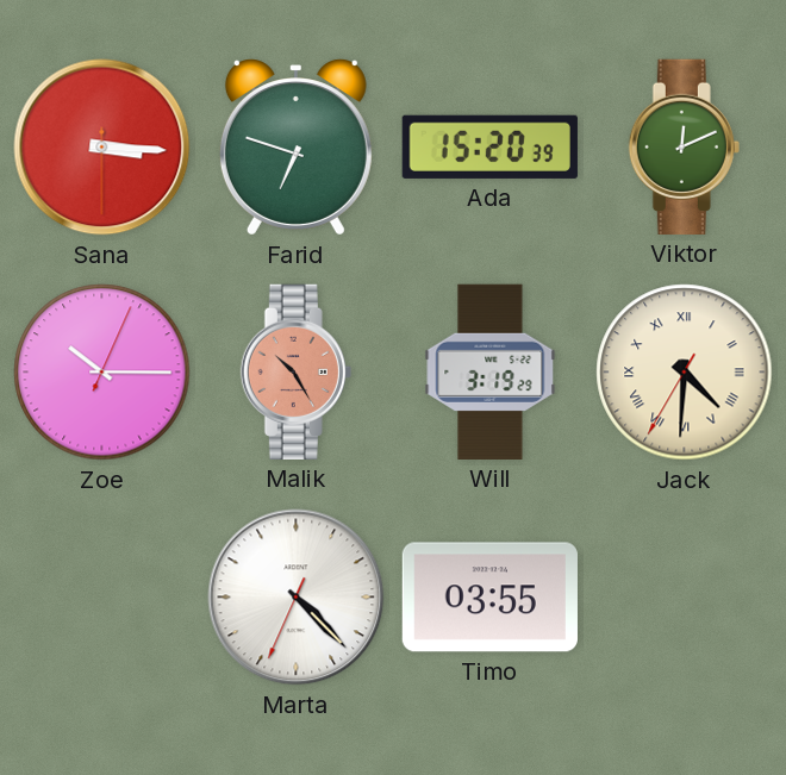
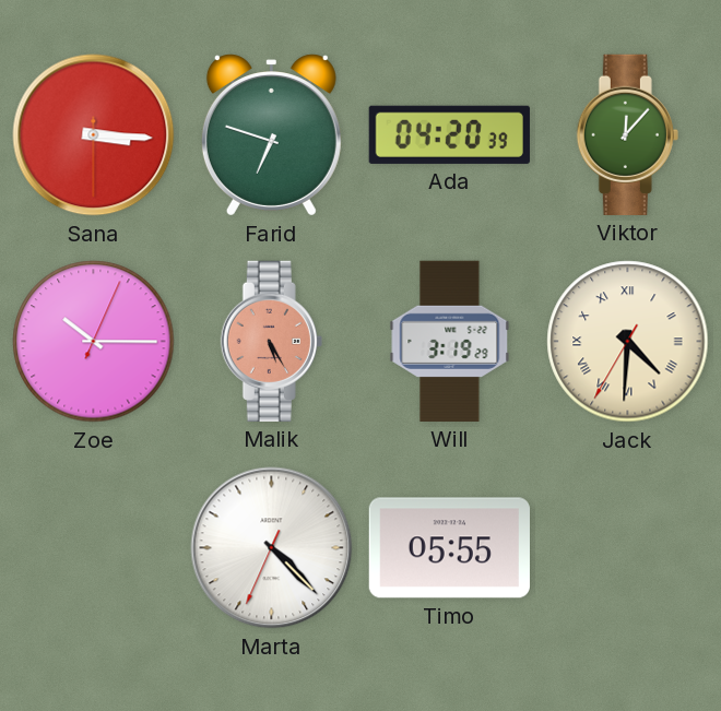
Ada: 15:20 -> 04:20 (449, 134)
Viktor: 12:11 -> 12:07 (627, 134)
Malik: 10:25 -> 5:25 (271, 341)
Timo: 03:55 -> 05:55 (449, 548)
